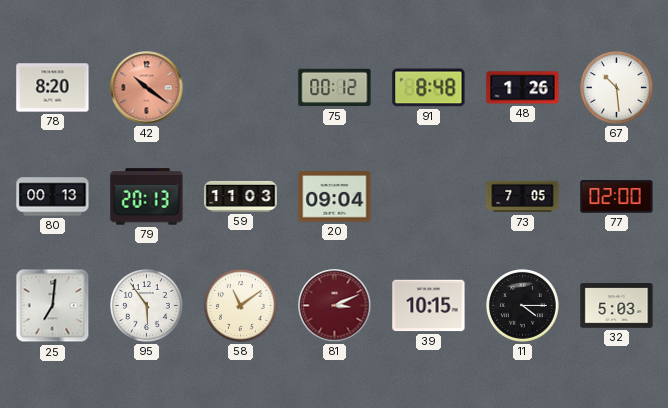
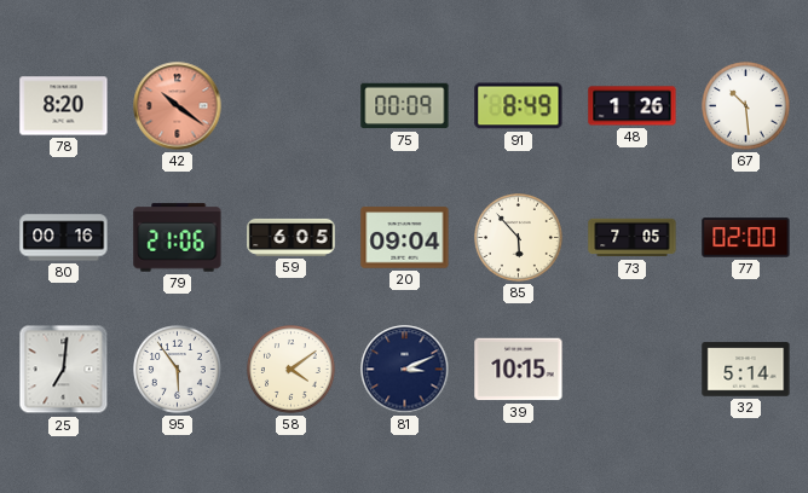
75: 00:12 -> 00:09 (405, 106)
91: 8:48 -> 8:49 (519, 106)
80: 00:13 -> 00:16 (64, 238)
79: 20:13 -> 21:06 (178, 238)
59: 11:03 -> 6:05 (292, 237)
85: none -> 5:53 (519, 238)
58: 11:09 -> 4:09 (292, 370)
81 dial: burgundy -> navy (405, 370)
11: 4:15 -> none (523, 306)
32: 5:03 -> 5:14 (746, 370)
